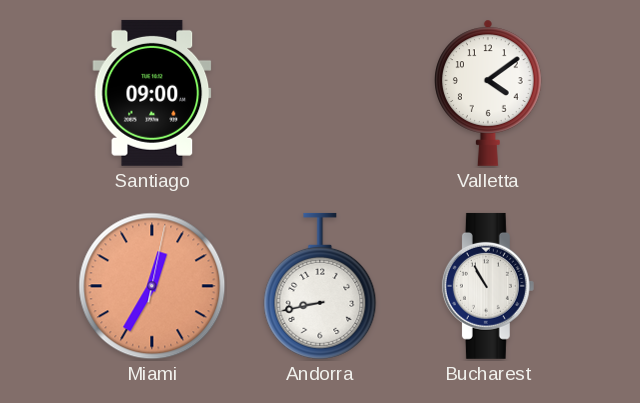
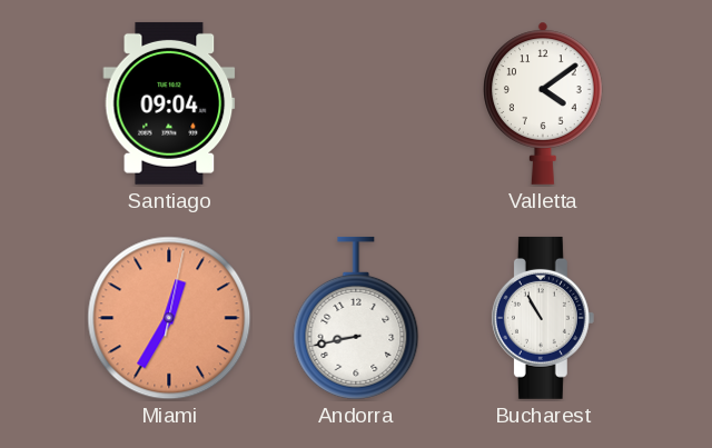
Santiago: 09:00 -> 09:04 (169, 103)
